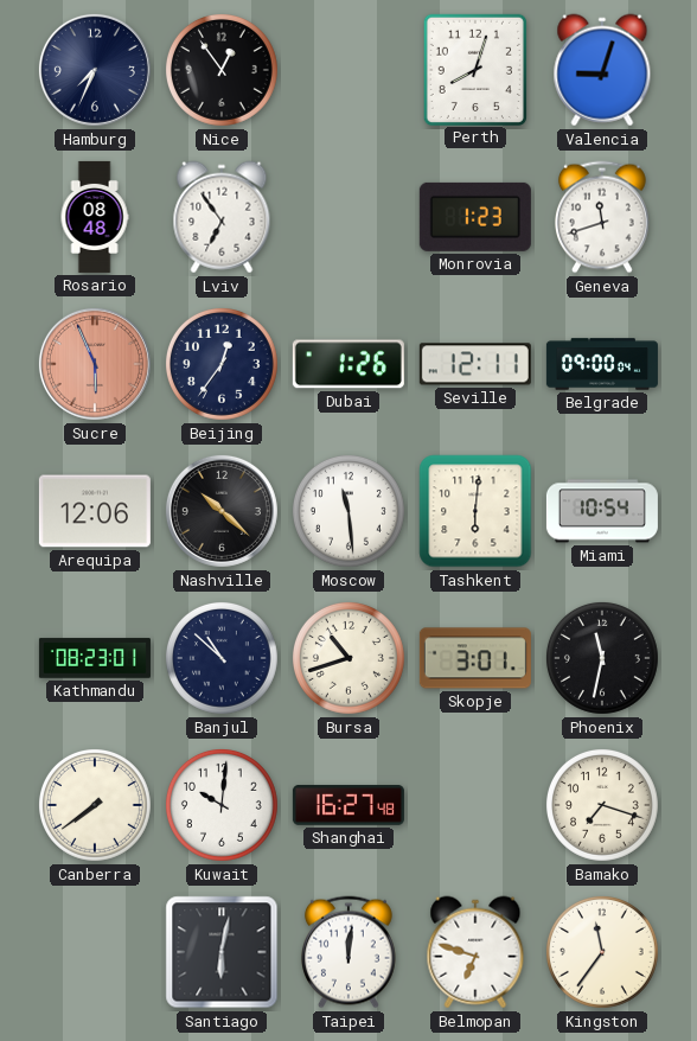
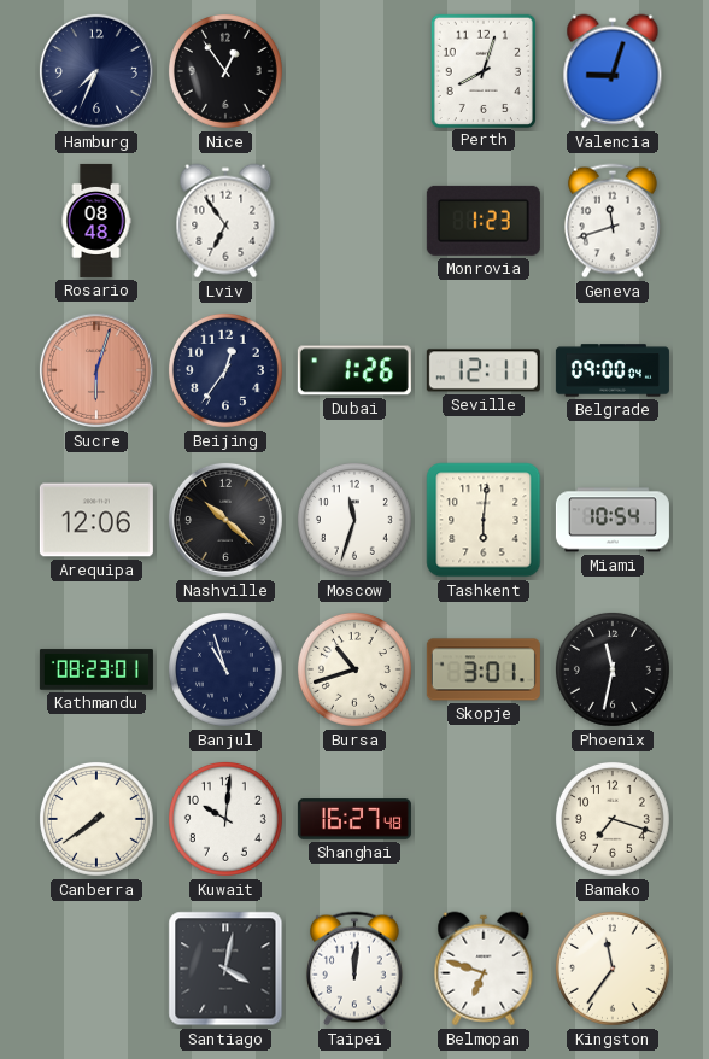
Sucre: 5:56 -> 6:03 (96, 370)
Moscow: 11:29 -> 11:33 (354, 520)
Banjul: 10:52 -> 10:57 (225, 669)
Santiago: 6:02 -> 4:02 (225, 969)
